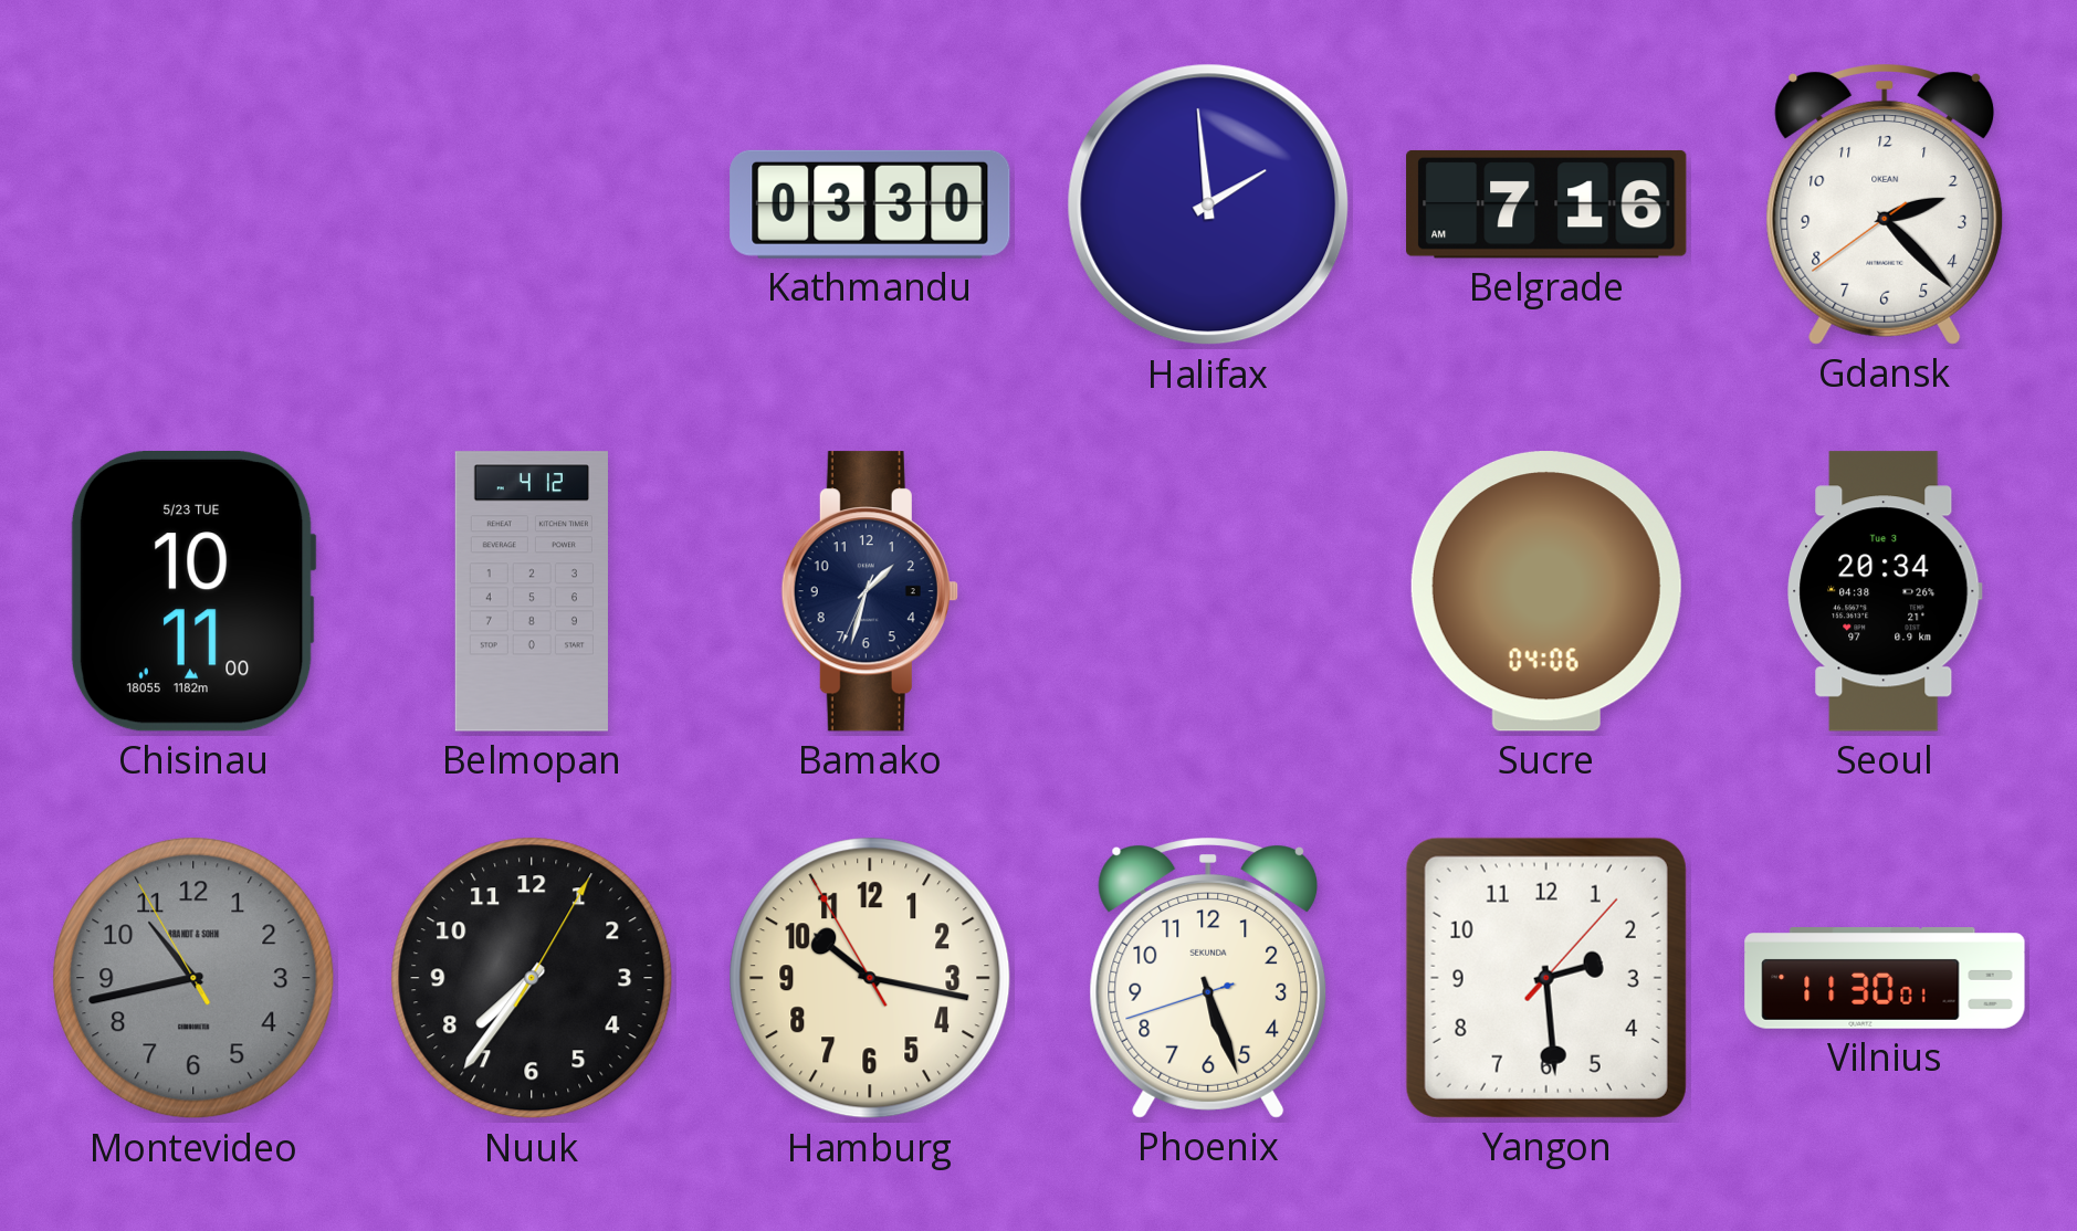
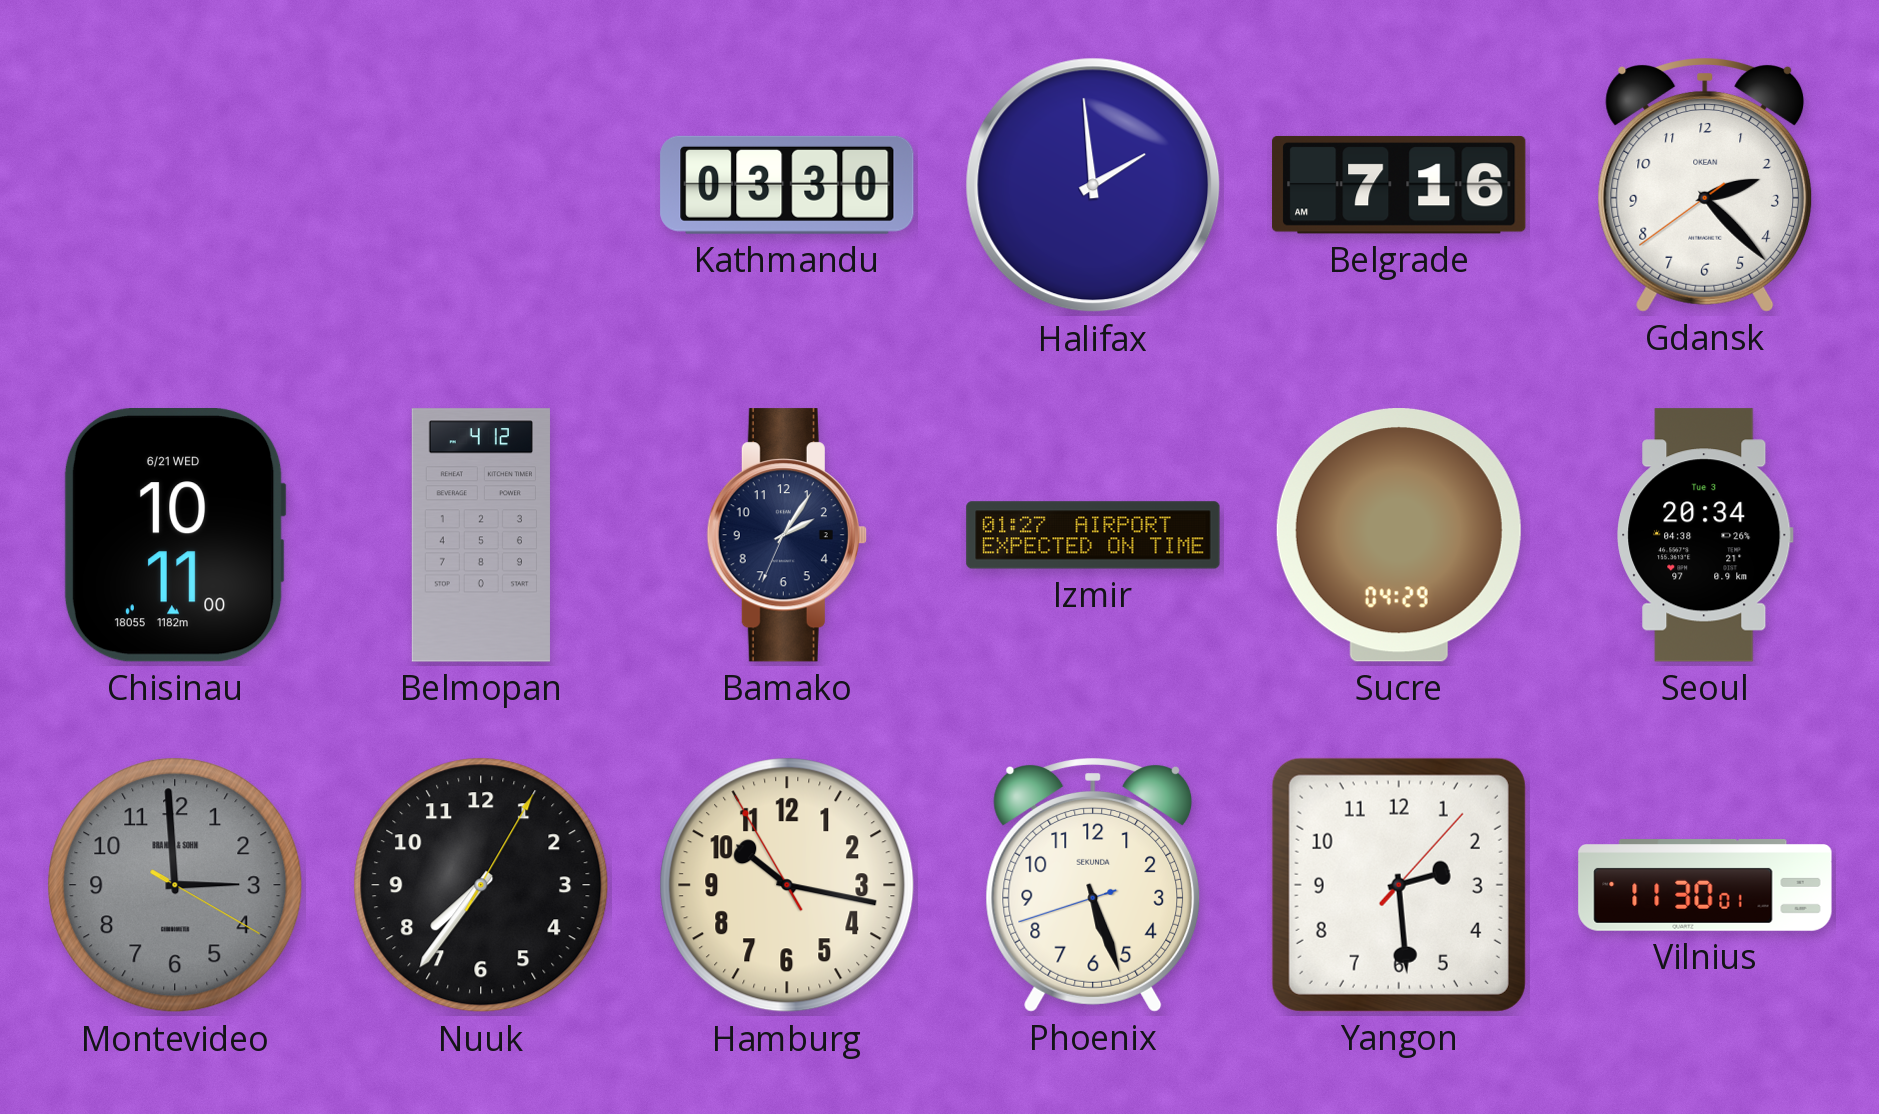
Chisinau date: 5/23 TUE -> 6/21 WED (175, 536)
Bamako: 1:32 -> 2:05 (787, 535)
Izmir: none -> 01:27 (1093, 535)
Sucre: 04:06 -> 04:29 (1399, 535)
Montevideo: 10:42 -> 2:59 (175, 885)
